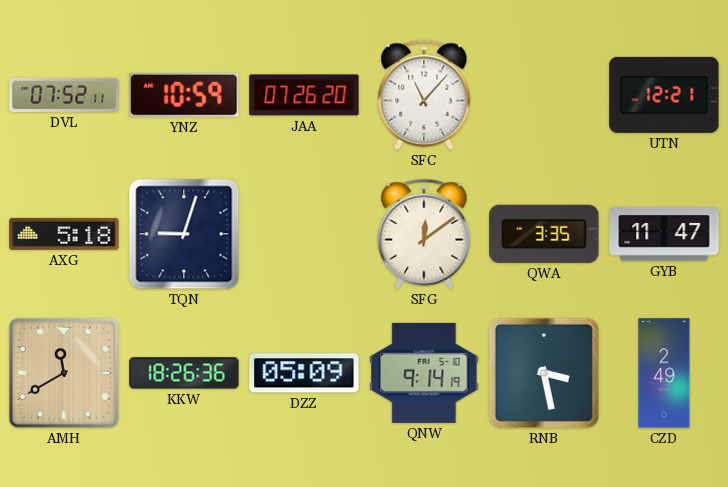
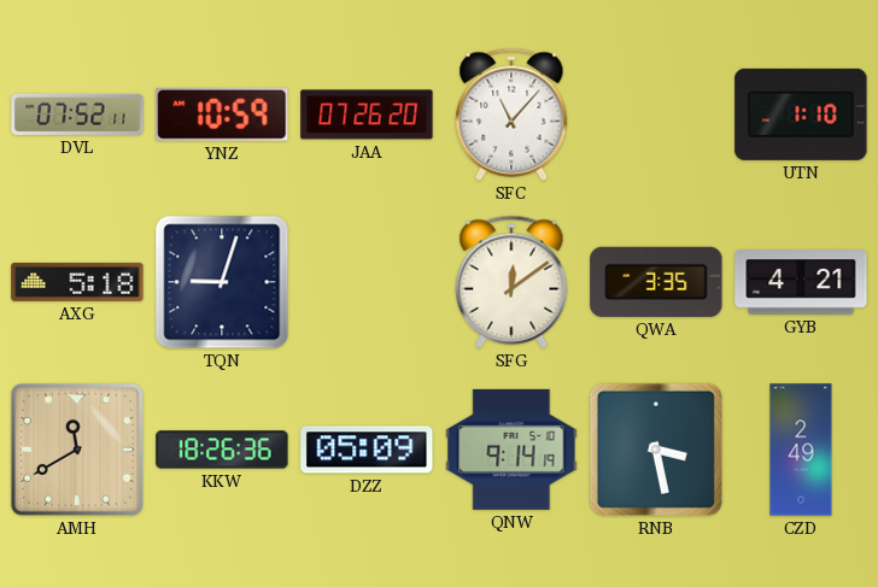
UTN: 12:21 -> 1:10 (801, 115)
GYB: 11:47 -> 4:21 (801, 282)
